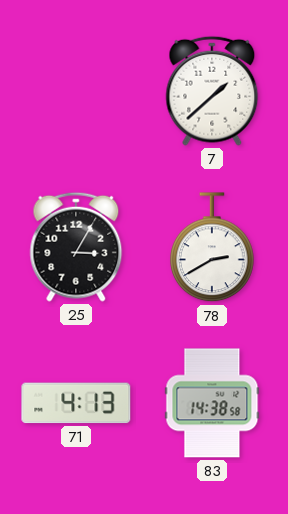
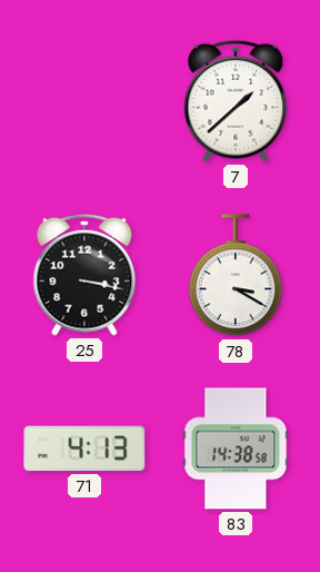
25: 3:05 -> 3:17 (84, 275)
78: 2:40 -> 3:20 (237, 276)
